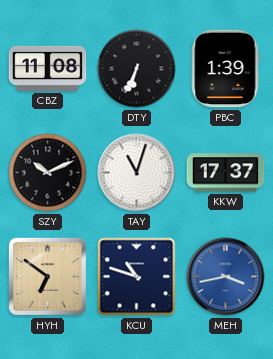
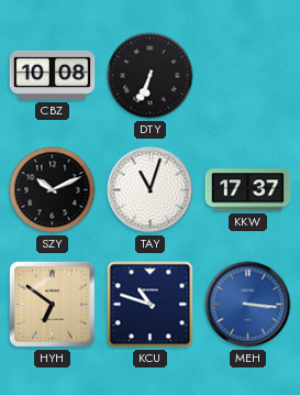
CBZ: 11:08 -> 10:08 (53, 75)
PBC: 1:39 -> none (225, 69)
MEH: 3:43 -> 3:16 (248, 305)
